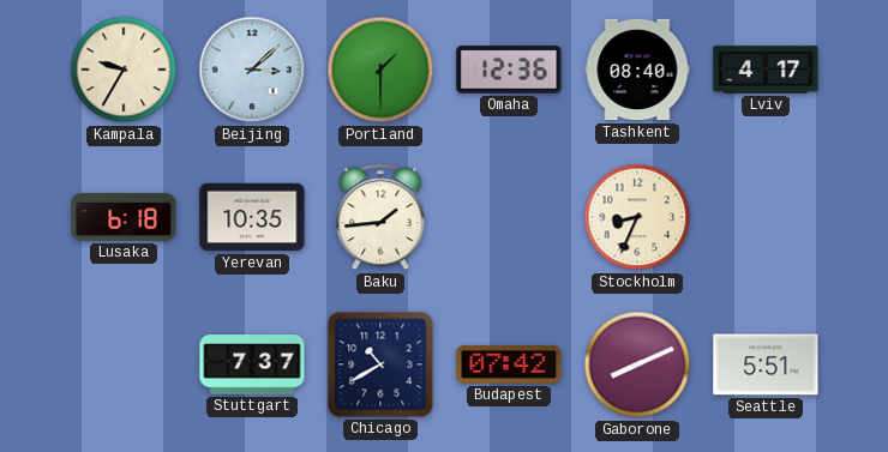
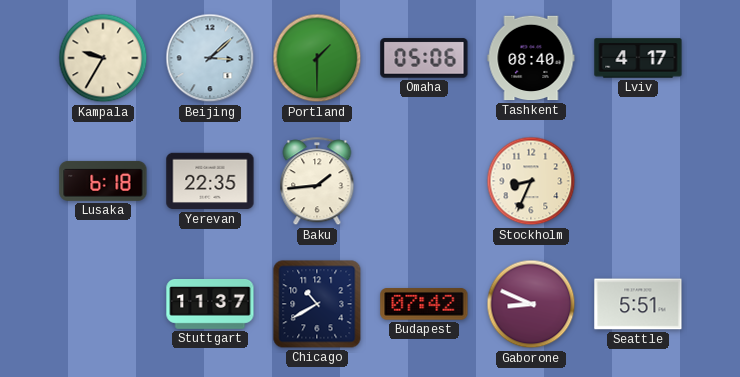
Omaha: 12:36 -> 05:06 (424, 58)
Yerevan: 10:35 -> 22:35 (210, 181)
Stuttgart: 7:37 -> 11:37 (210, 305)
Gaborone: 8:11 -> 8:49 (531, 304)
